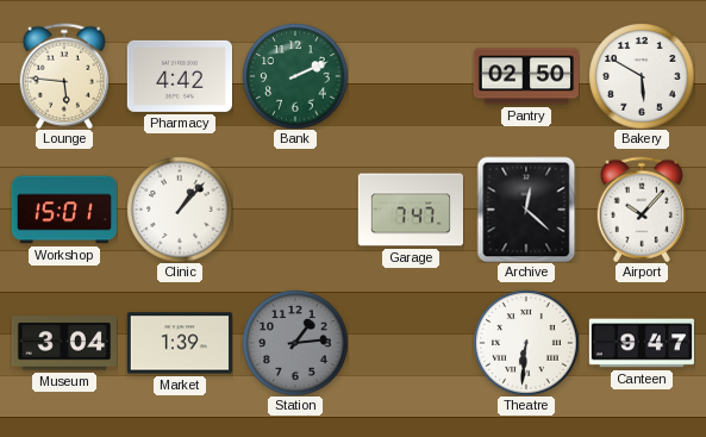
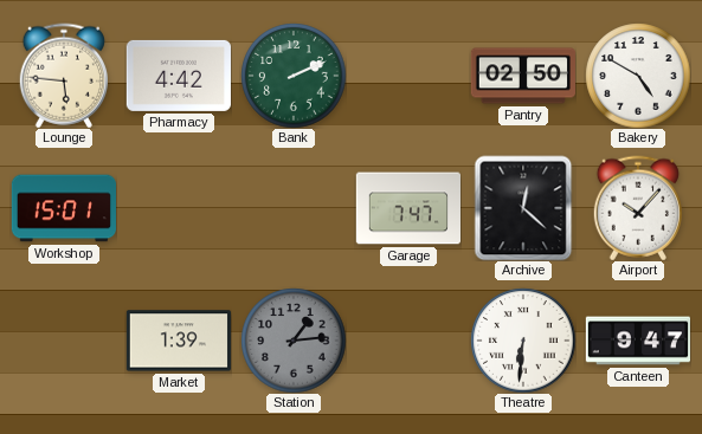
Bakery: 5:50 -> 4:50 (638, 76)
Clinic: 1:07 -> none (180, 210)
Museum: 3:04 -> none (63, 343)
